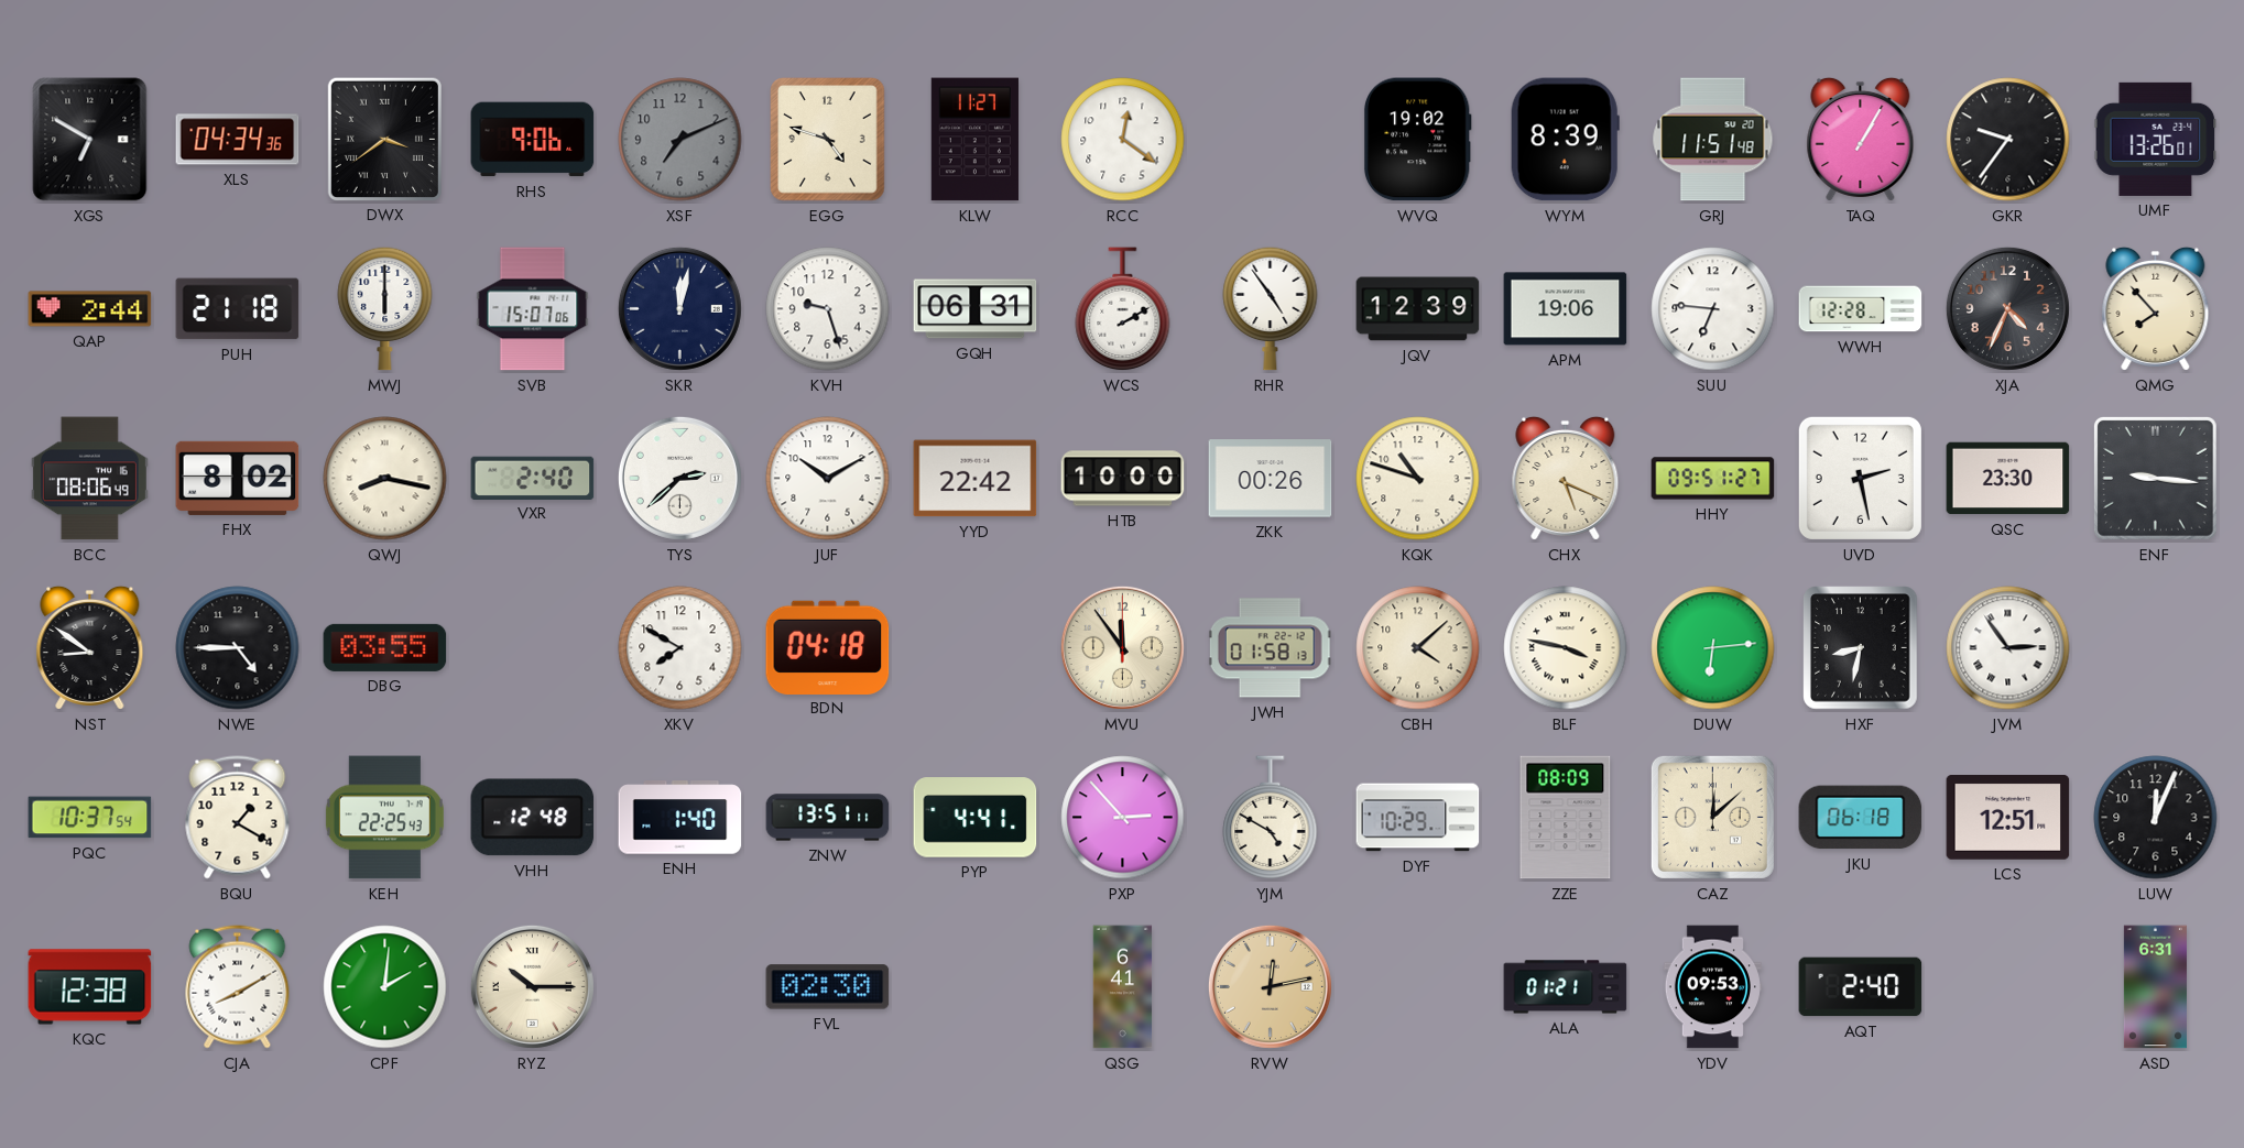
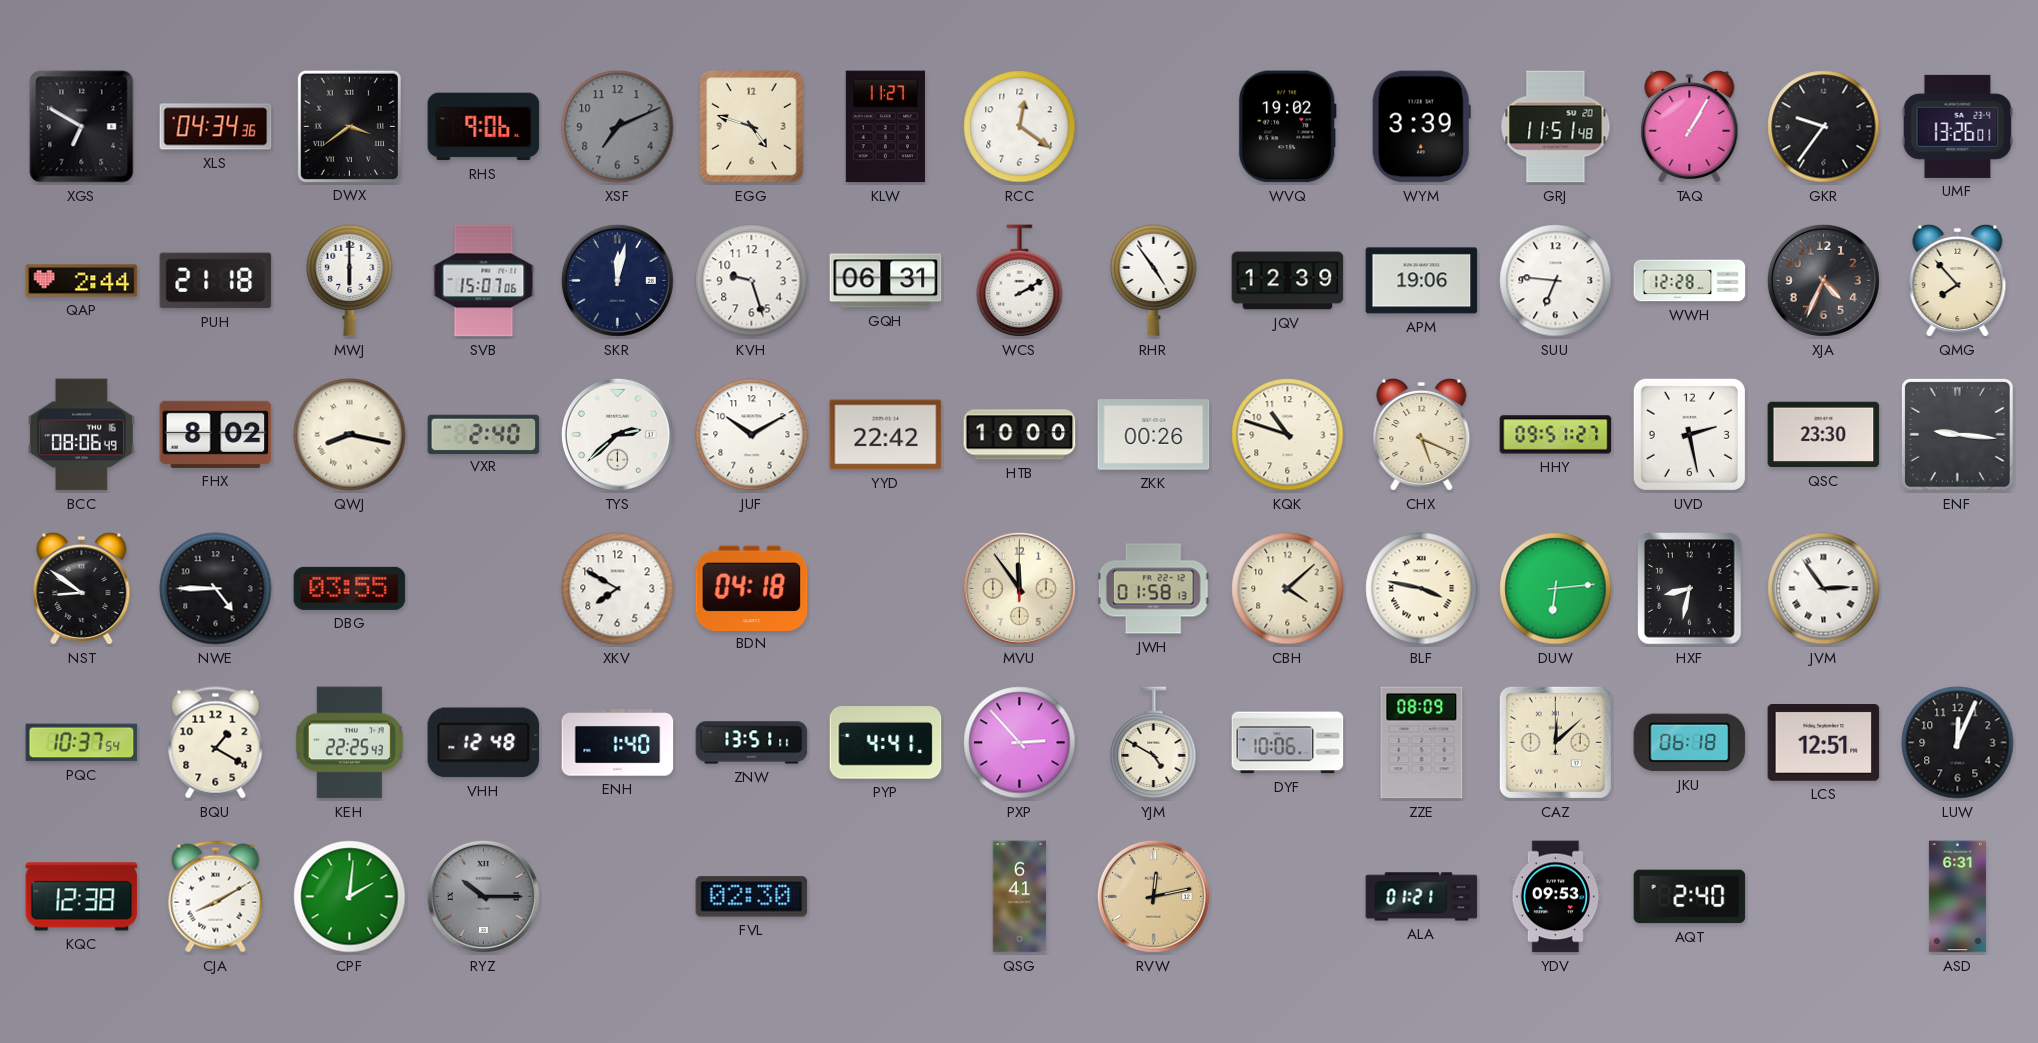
WYM: 8:39 -> 3:39 (1421, 127)
DYF: 10:29 -> 10:06 (1288, 743)
RYZ dial: cream -> grey (483, 896)
